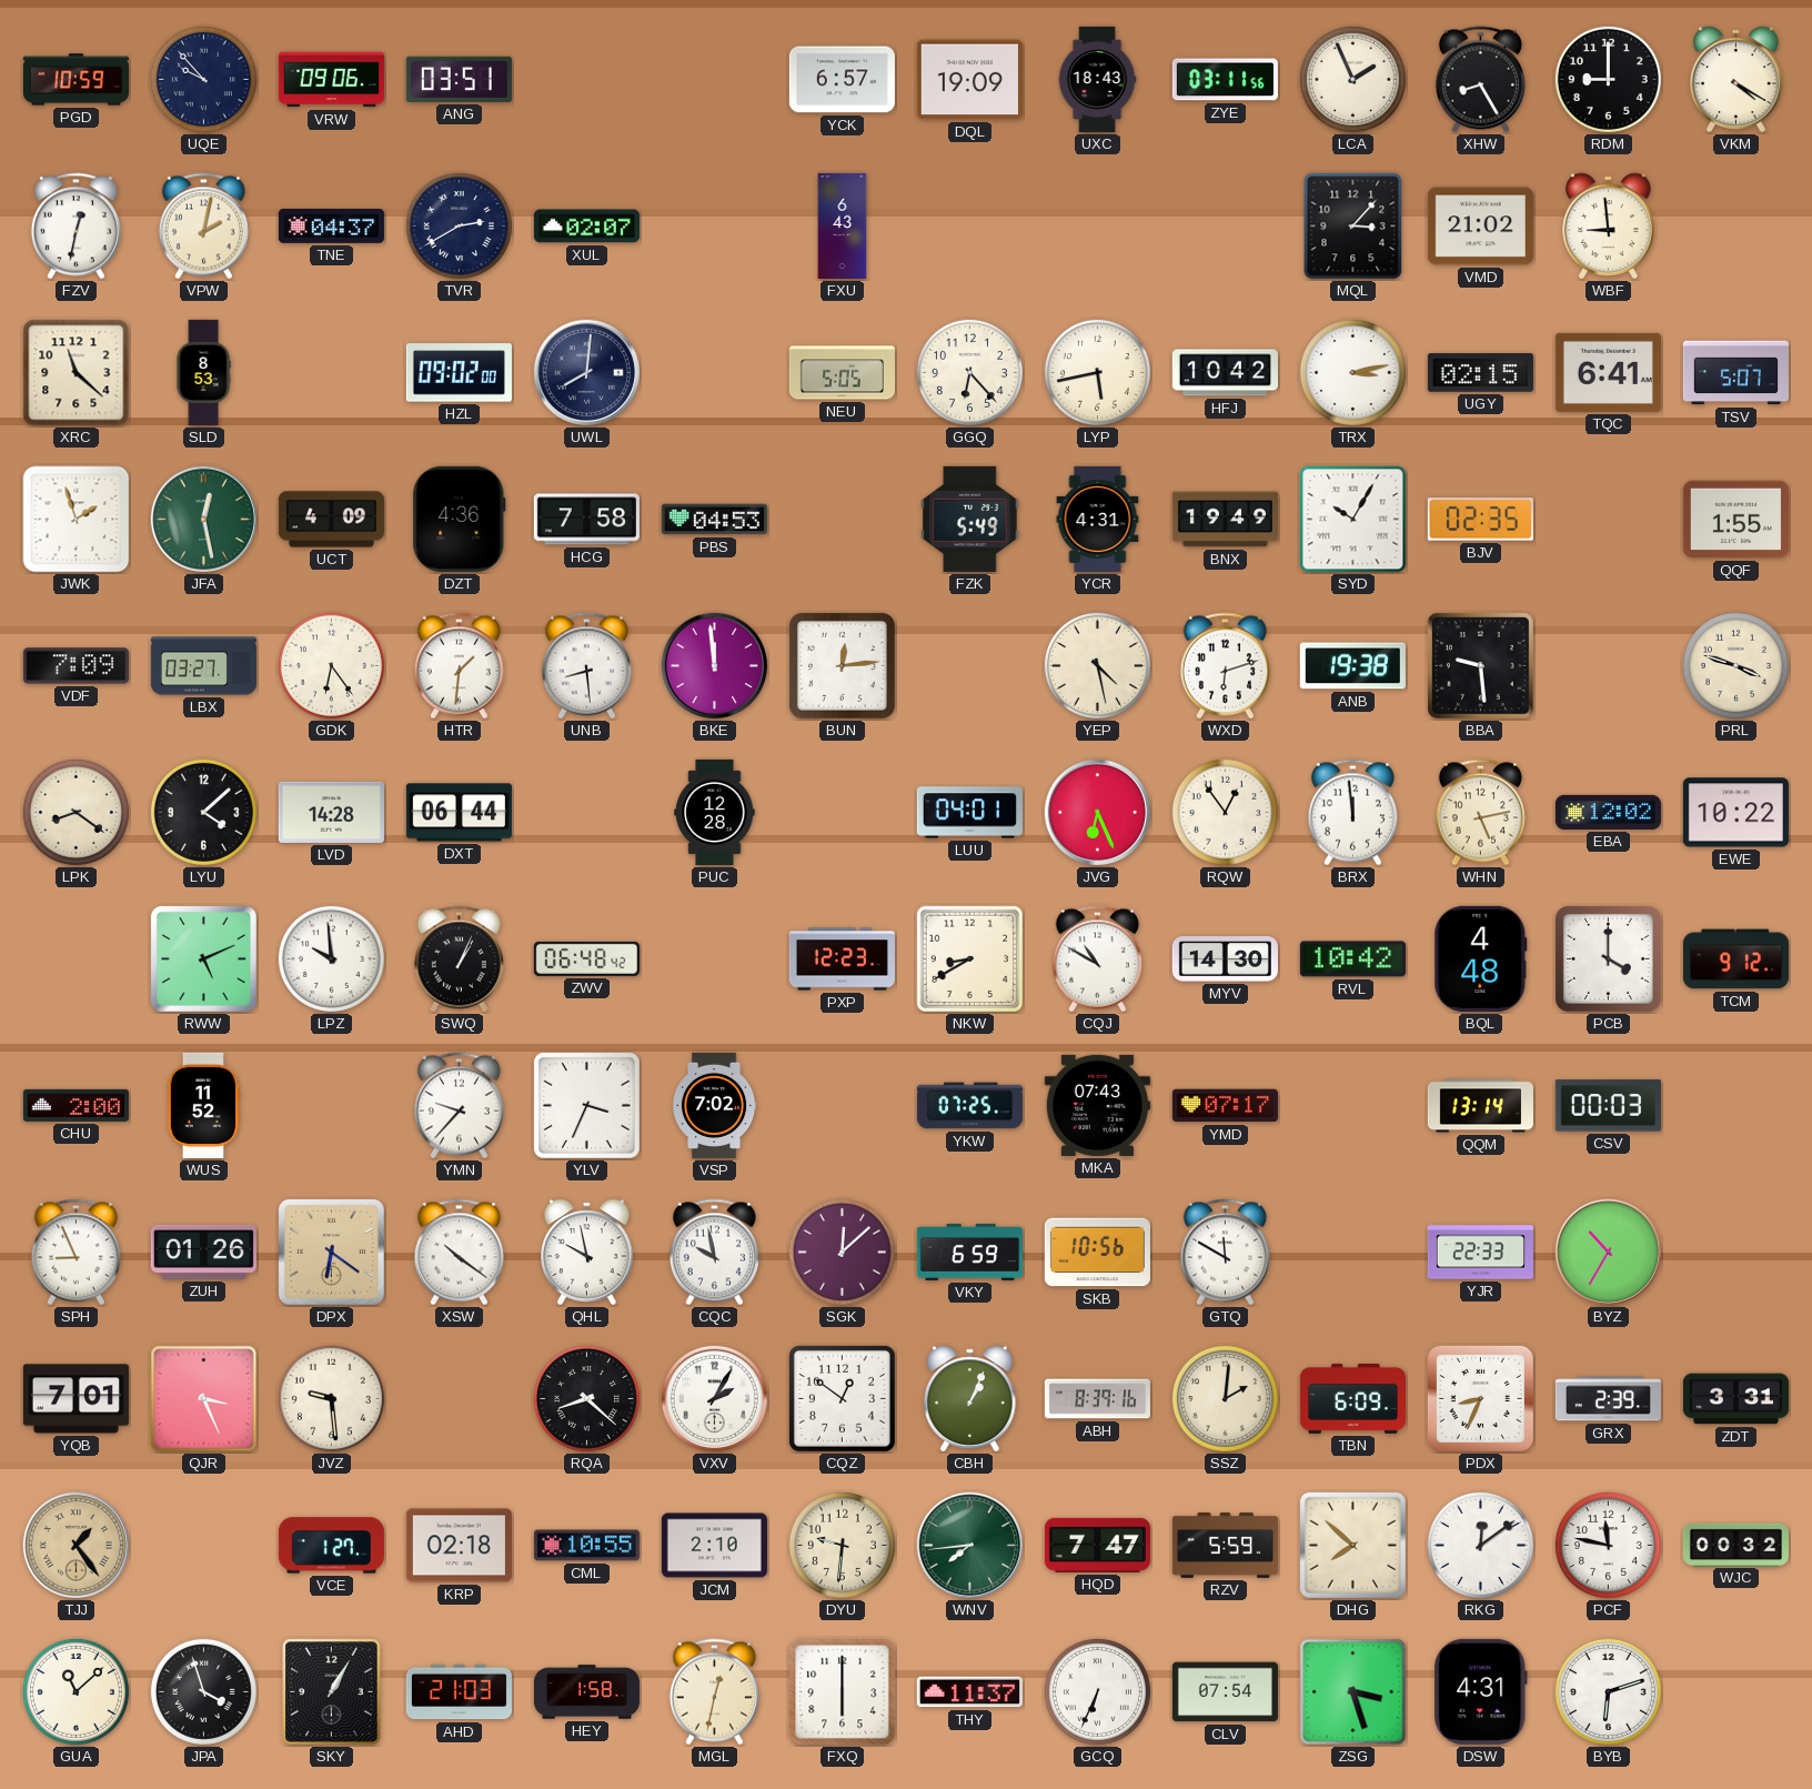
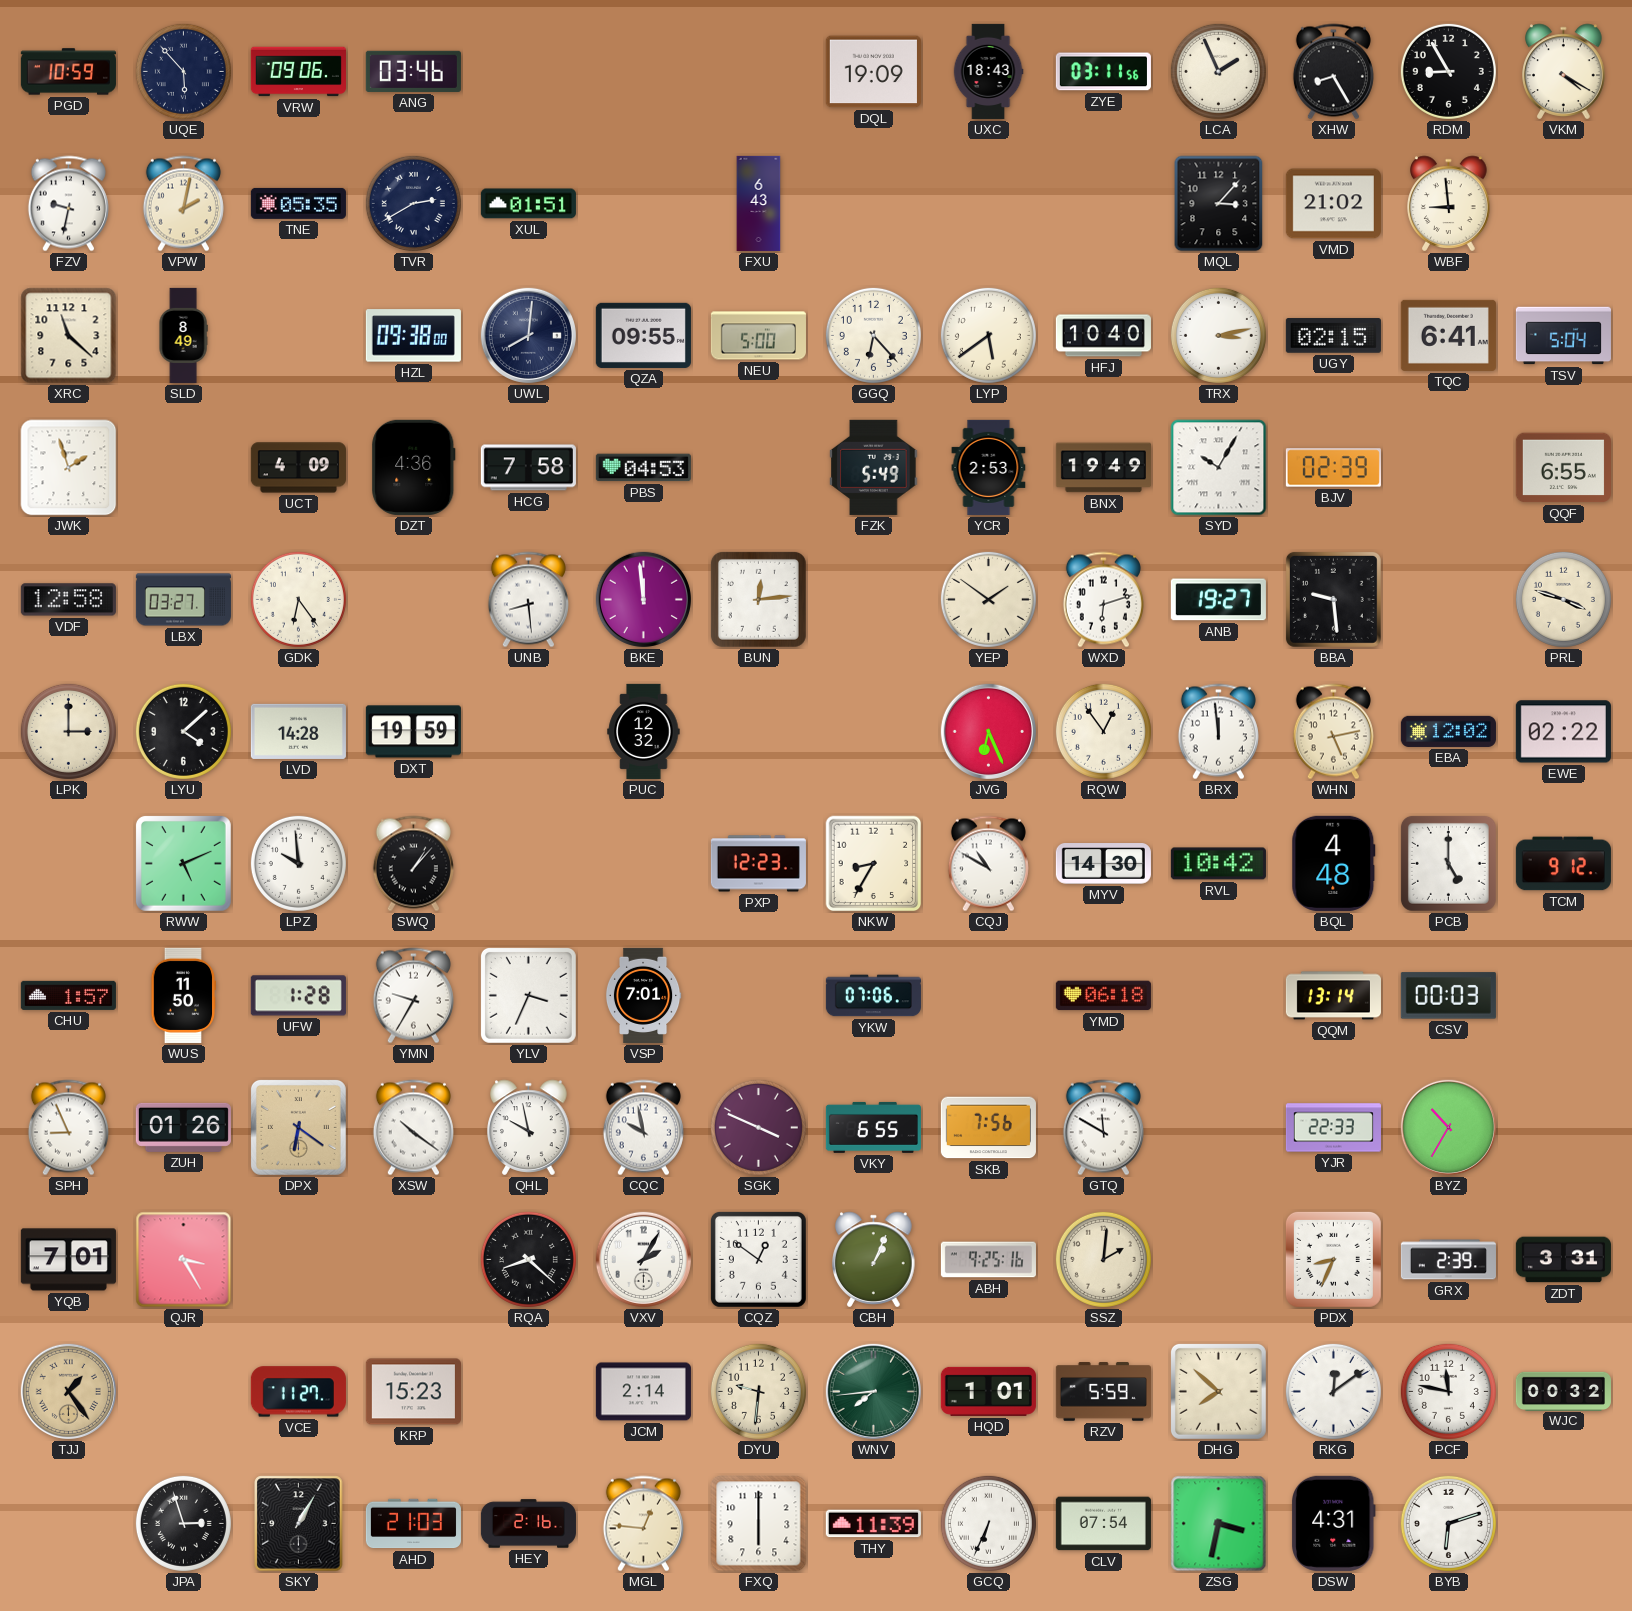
UQE: 9:53 -> 5:53 (183, 71)
ANG: 03:51 -> 03:46 (413, 71)
YCK: 6:57 -> none (842, 80)
RDM: 9:00 -> 8:55 (1448, 71)
FZV: 12:32 -> 9:32 (68, 204)
TNE: 04:37 -> 05:35 (298, 203)
XUL: 02:07 -> 01:51 (528, 204)
SLD: 8:53 -> 8:49 (183, 335)
HZL: 09:02 -> 09:38 (413, 336)
QZA: none -> 09:55 (643, 335)
NEU: 5:05 -> 5:00 (758, 336)
LYP: 5:43 -> 5:39 (988, 335)
HFJ: 10:42 -> 10:40 (1103, 336)
TSV: 5:07 -> 5:04 (1563, 336)
JFA: 12:28 -> none (203, 519)
YCR: 4:31 -> 2:53 (989, 467)
BJV: 02:35 -> 02:39 (1333, 468)
QQF: 1:55 -> 6:55 (1563, 468)
VDF: 7:09 -> 12:58 (68, 600)
HTR: 1:31 -> none (459, 666)
YEP: 4:28 -> 1:51 (988, 599)
ANB: 19:38 -> 19:27 (1218, 600)
LPK: 8:21 -> 3:00 (68, 731)
DXT: 06:44 -> 19:59 (413, 732)
PUC: 12:28 -> 12:32 (644, 731)
LUU: 04:01 -> none (969, 813)
EWE: 10:22 -> 02:22 (1563, 732)
SWQ: 1:04 -> 1:07 (413, 864)
ZWV: 06:48 -> none (586, 958)
NKW: 8:40 -> 8:35 (874, 864)
PCB: 4:00 -> 5:00 (1448, 863)
CHU: 2:00 -> 1:57 (68, 995)
WUS: 11:52 -> 11:50 (183, 995)
UFW: none -> 1:28 (298, 996)
YMN: 9:37 -> 9:35 (413, 996)
VSP: 7:02 -> 7:01 (643, 995)
YKW: 07:25 -> 07:06 (873, 996)
MKA: 07:43 -> none (1097, 1105)
YMD: 07:17 -> 06:18 (1103, 996)
SGK: 12:08 -> 3:49 (758, 1127)
VKY: 6:59 -> 6:55 (873, 1127)
SKB: 10:56 -> 7:56 (988, 1128)
QJR: 3:26 -> 3:25 (184, 1260)
JVZ: 9:29 -> none (331, 1398)
ABH: 8:39 -> 9:25 (988, 1260)
TBN: 6:09 -> none (1352, 1398)
VCE: 1:27 -> 11:27 (298, 1392)
KRP: 02:18 -> 15:23 (413, 1392)
CML: 10:55 -> none (586, 1546)
JCM: 2:10 -> 2:14 (643, 1392)
HQD: 7:47 -> 1:01 (988, 1391)
GUA: 11:08 -> none (75, 1691)
JPA: 3:57 -> 2:57 (183, 1523)
HEY: 1:58 -> 2:16 (528, 1524)
MGL: 12:32 -> 12:46 (643, 1524)
THY: 11:37 -> 11:39 (873, 1524)
ZSG: 3:27 -> 3:32 (1219, 1524)
